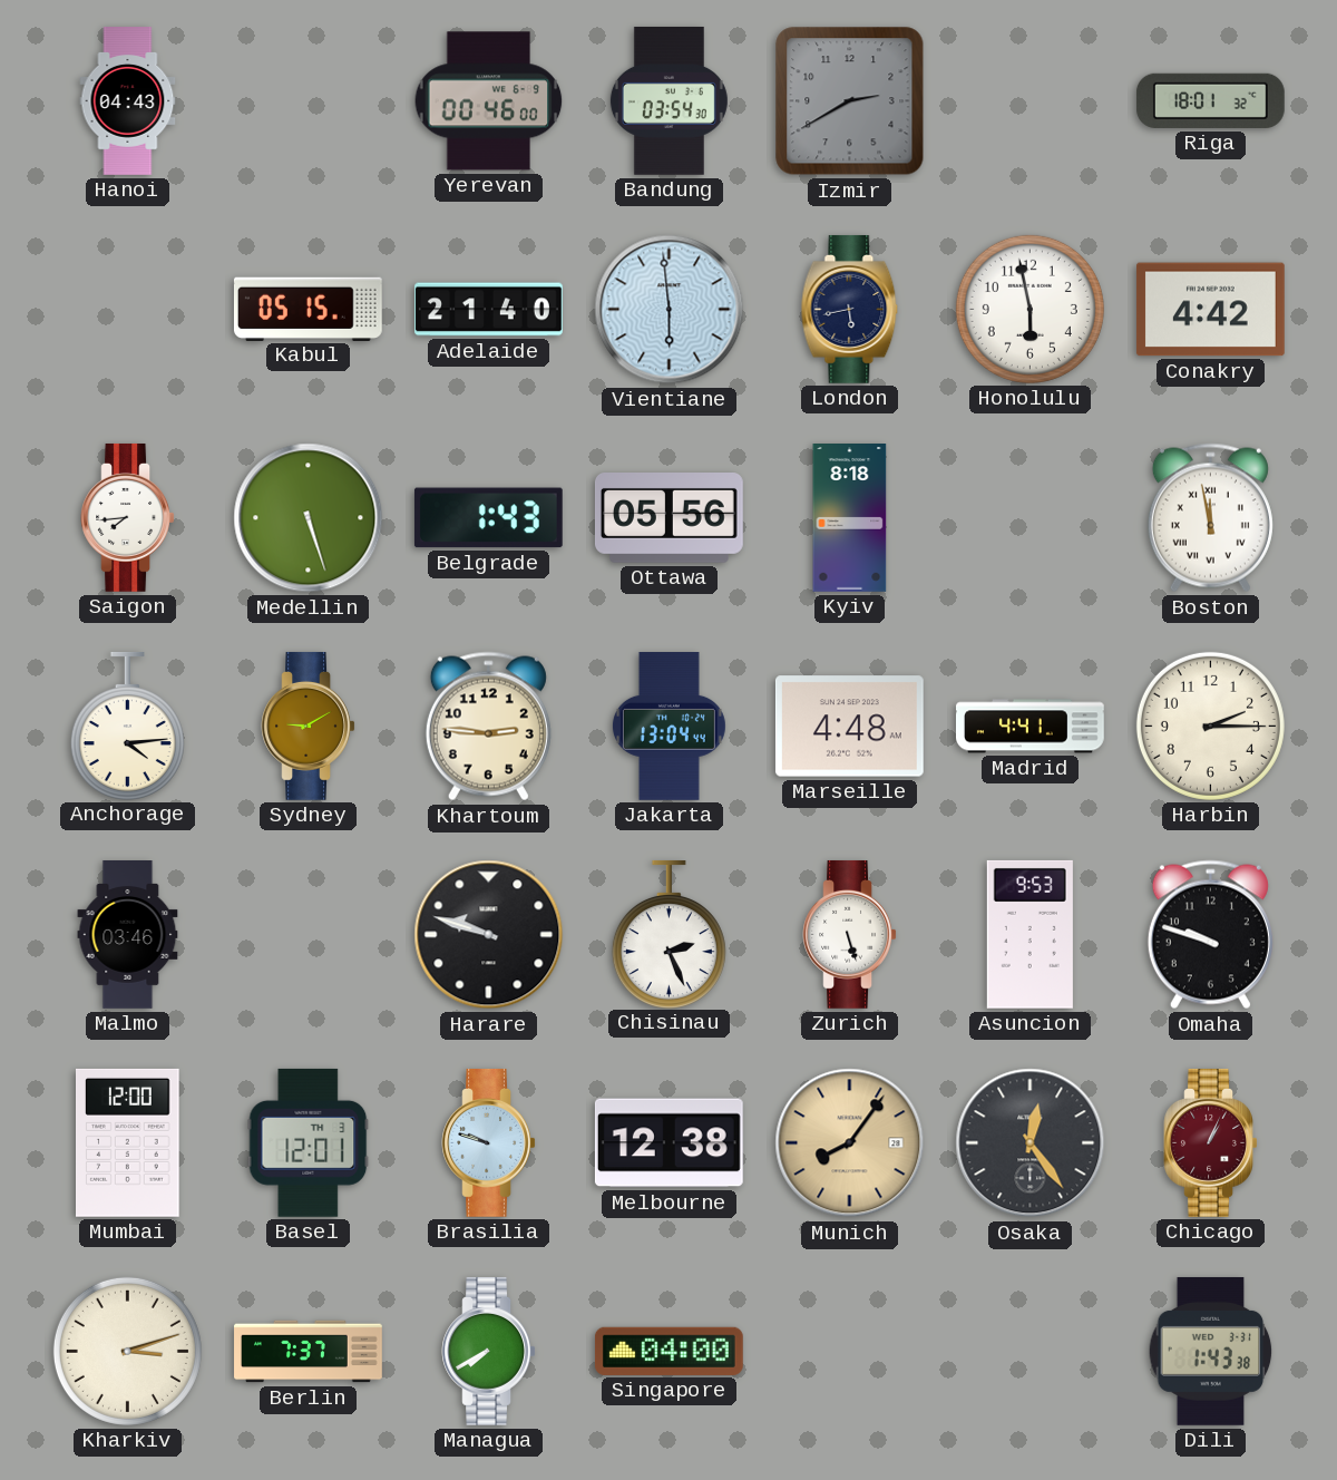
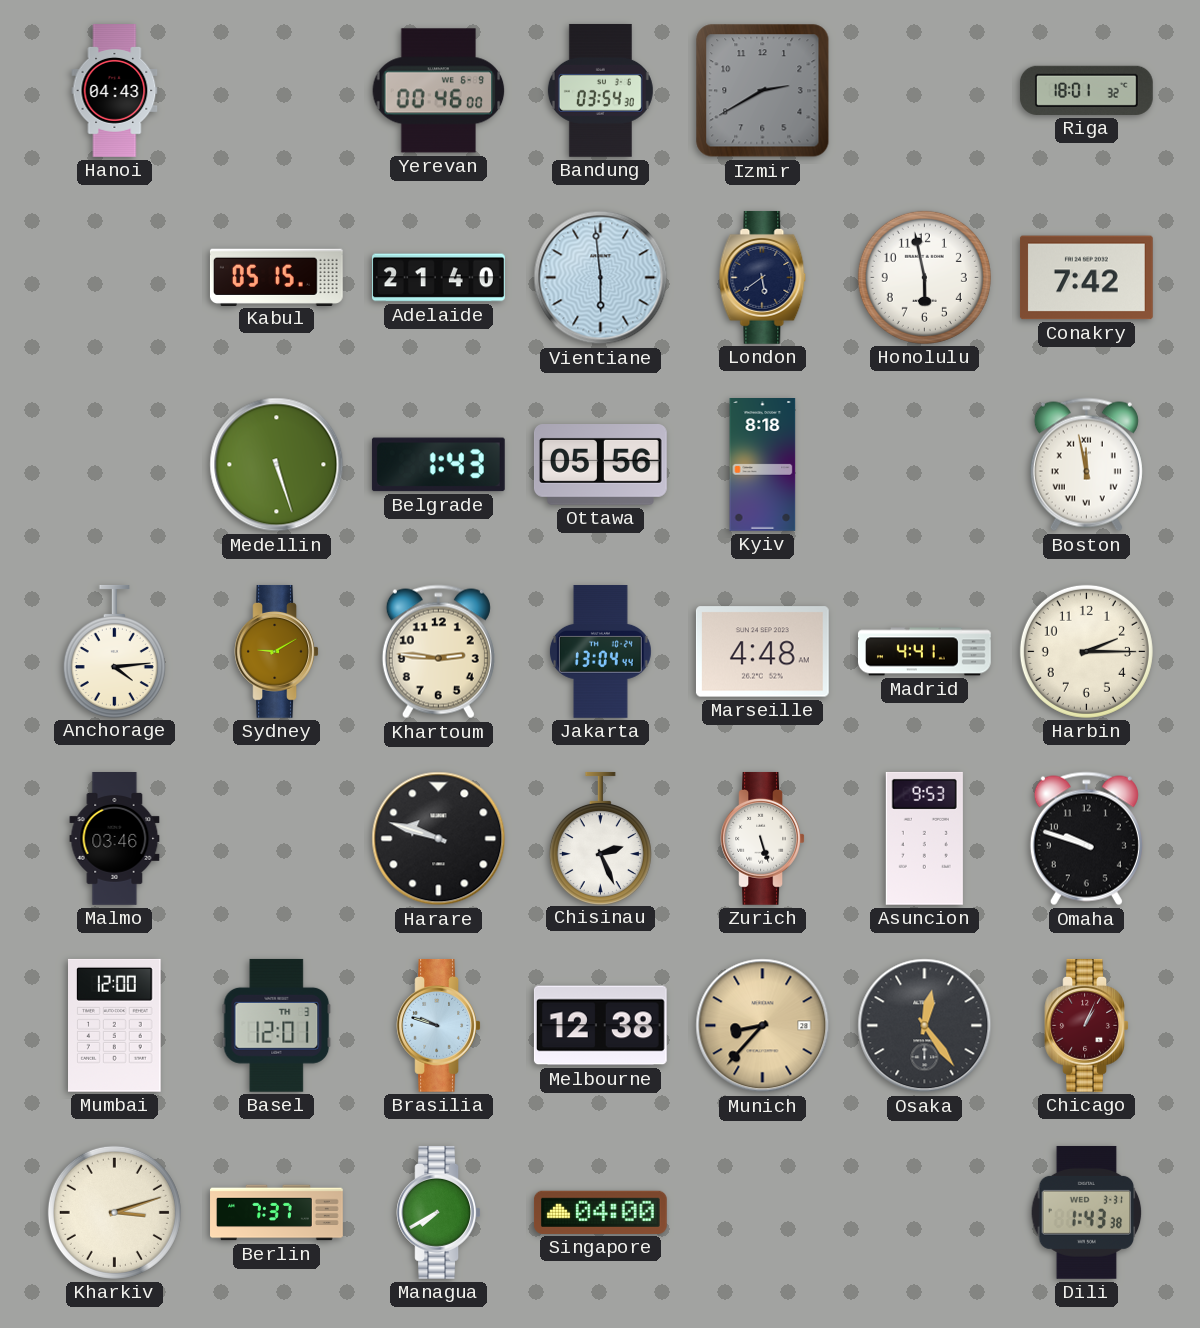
London: 5:43 -> 5:39 (763, 277)
Conakry: 4:42 -> 7:42 (1086, 278)
Saigon: 7:44 -> none (128, 517)
Munich: 8:06 -> 8:37 (763, 1026)
